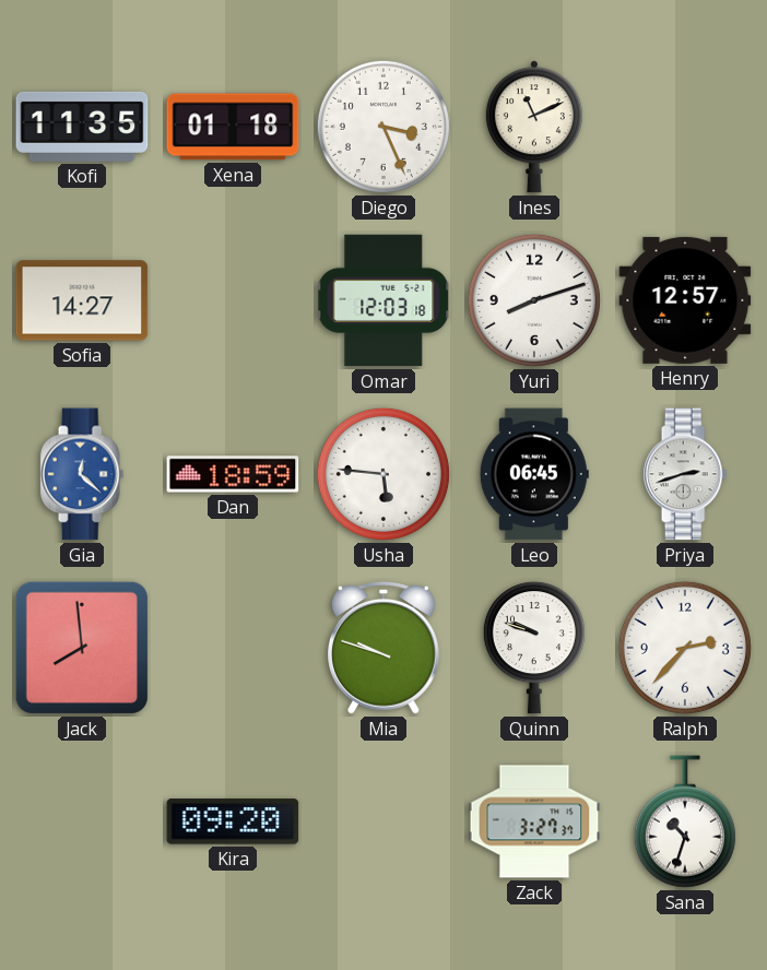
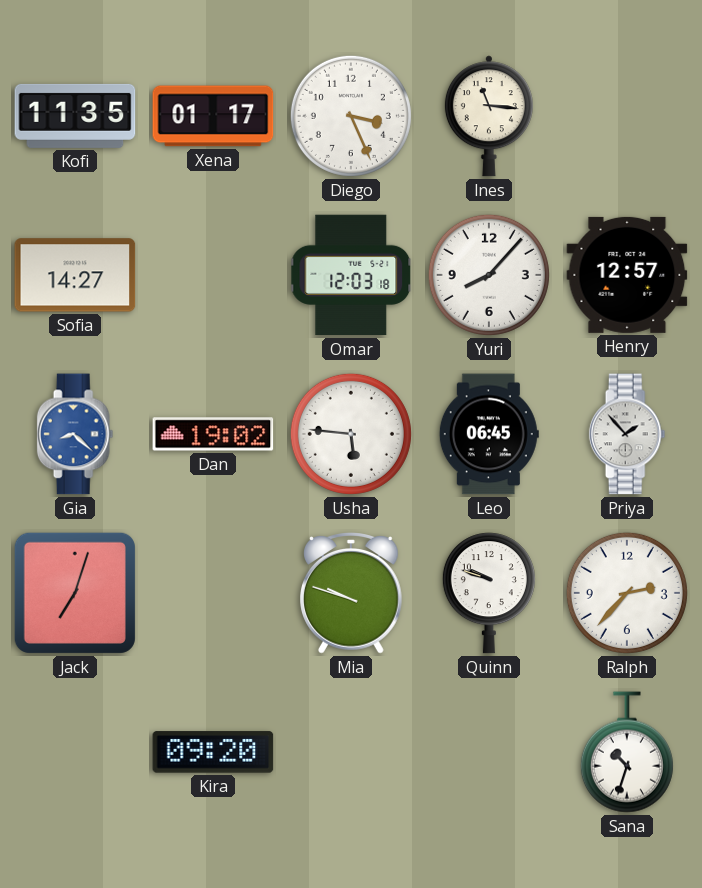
Xena: 01:18 -> 01:17 (213, 116)
Ines: 11:11 -> 11:16 (489, 116)
Yuri: 8:12 -> 8:07 (489, 275)
Gia: 12:22 -> 8:22 (75, 434)
Dan: 18:59 -> 19:02 (213, 434)
Priya: 2:42 -> 1:53 (627, 434)
Jack: 7:59 -> 7:03 (75, 593)
Zack: 3:27 -> none (534, 821)
